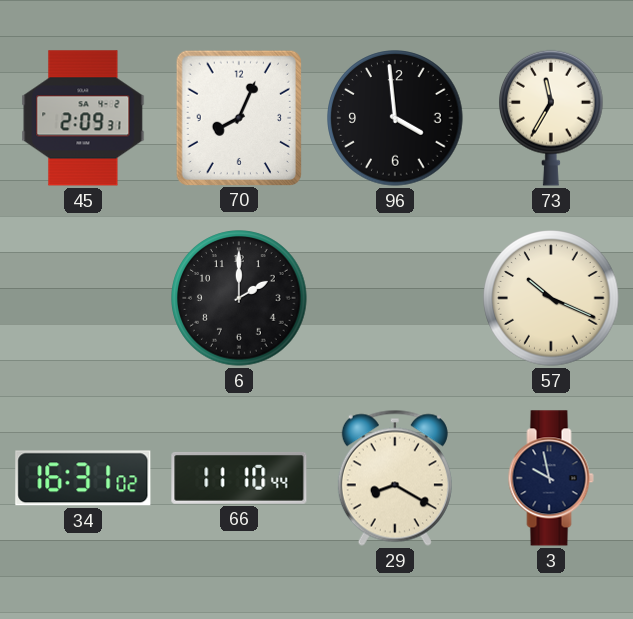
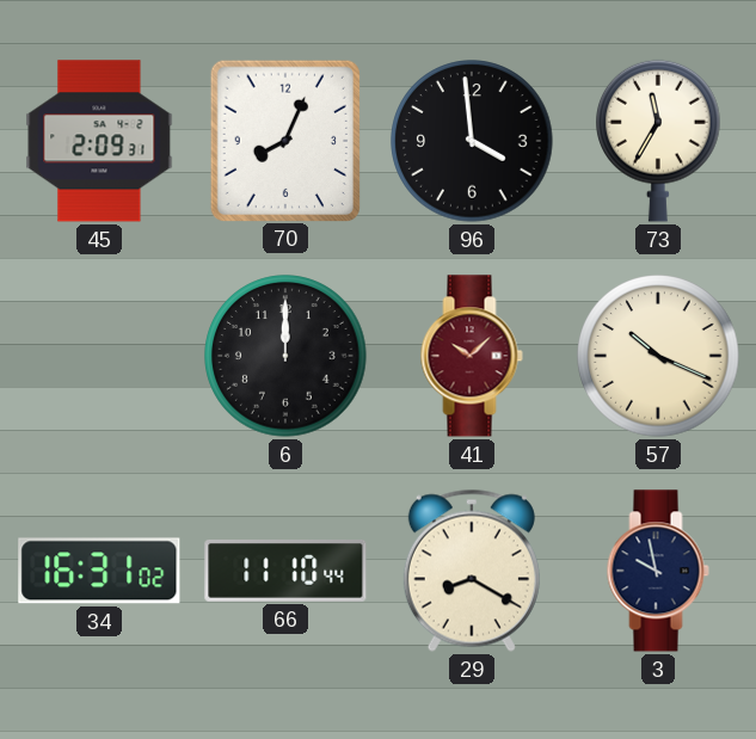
6: 2:00 -> 12:00 (285, 356)
41: none -> 10:08 (472, 356)
